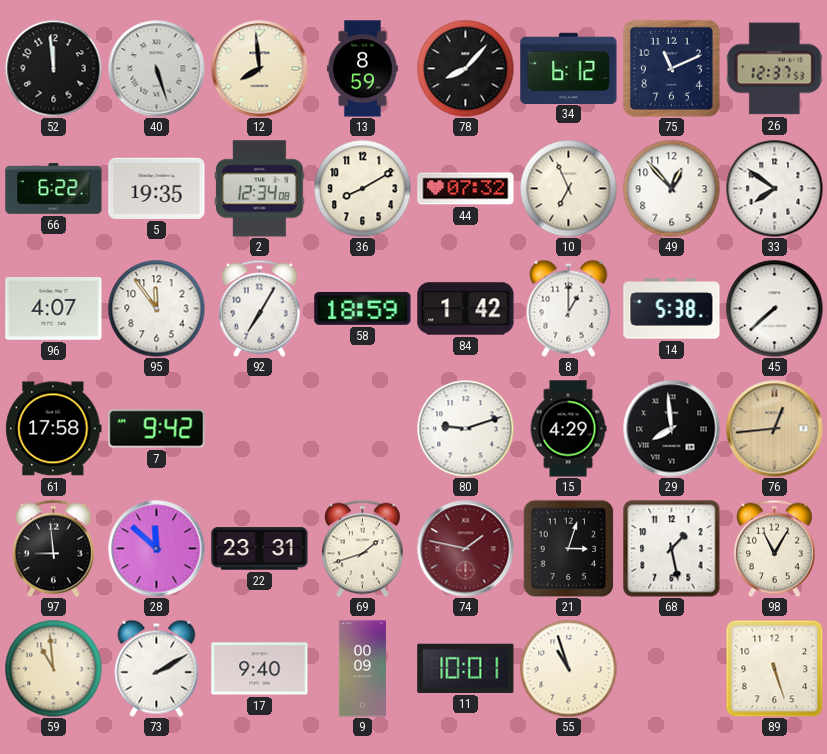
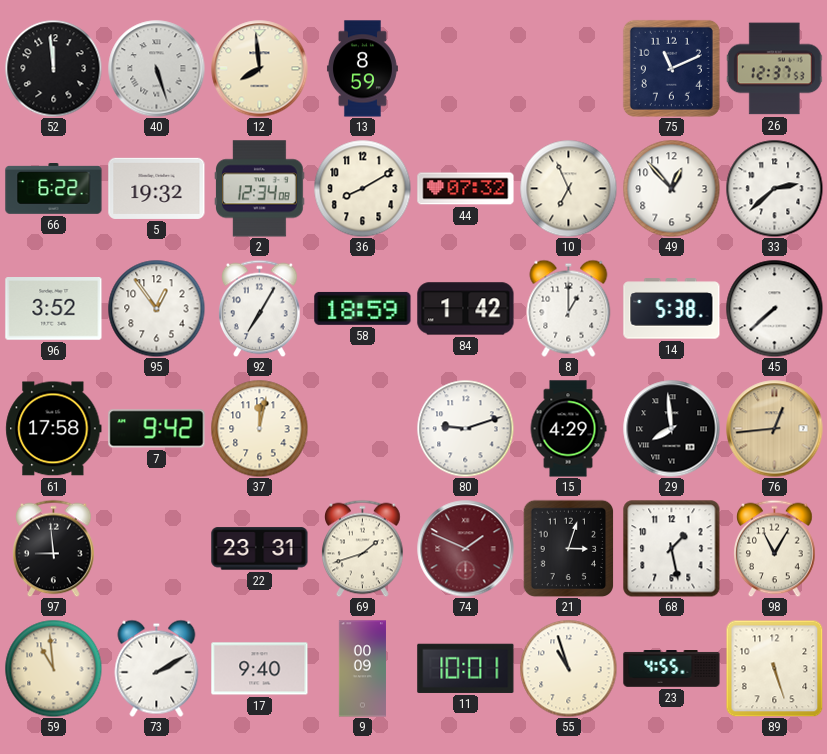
78: 8:07 -> none (465, 68)
34: 6:12 -> none (569, 68)
5: 19:35 -> 19:32 (157, 188)
33: 7:51 -> 2:38 (774, 188)
96: 4:07 -> 3:52 (54, 309)
95: 11:54 -> 12:54 (156, 308)
37: none -> 12:02 (259, 428)
28: 11:52 -> none (157, 549)
74: 1:47 -> 1:49 (466, 549)
23: none -> 4:55 (672, 669)
